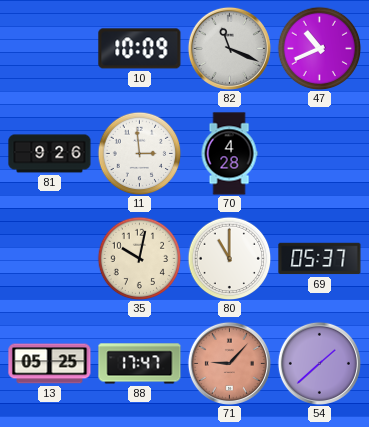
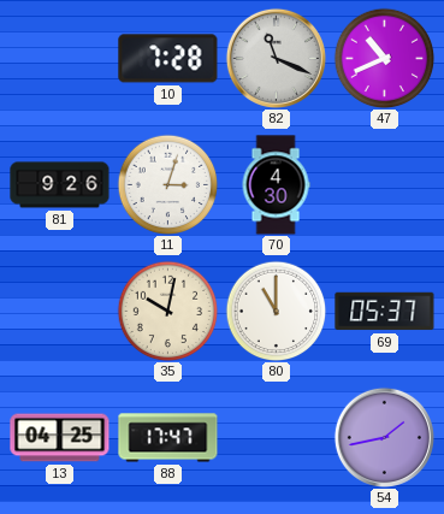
10: 10:09 -> 7:28 (168, 59)
11: 2:59 -> 3:03 (167, 184)
70: 4:28 -> 4:30 (276, 185)
13: 05:25 -> 04:25 (60, 438)
71: 9:07 -> none (229, 363)
54: 1:38 -> 1:43 (384, 437)
